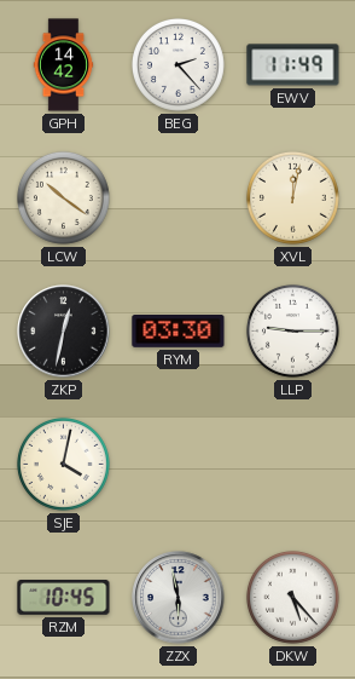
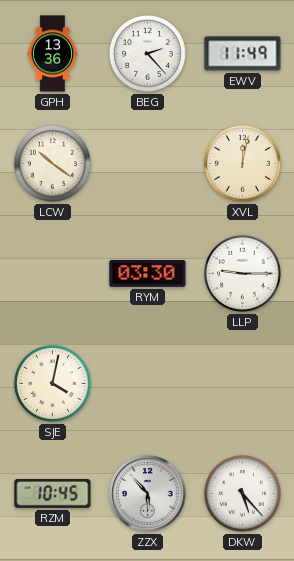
GPH: 14:42 -> 13:36 (53, 54)
ZKP: 12:32 -> none (64, 332)
ZZX: 5:58 -> 5:53 (148, 494)
